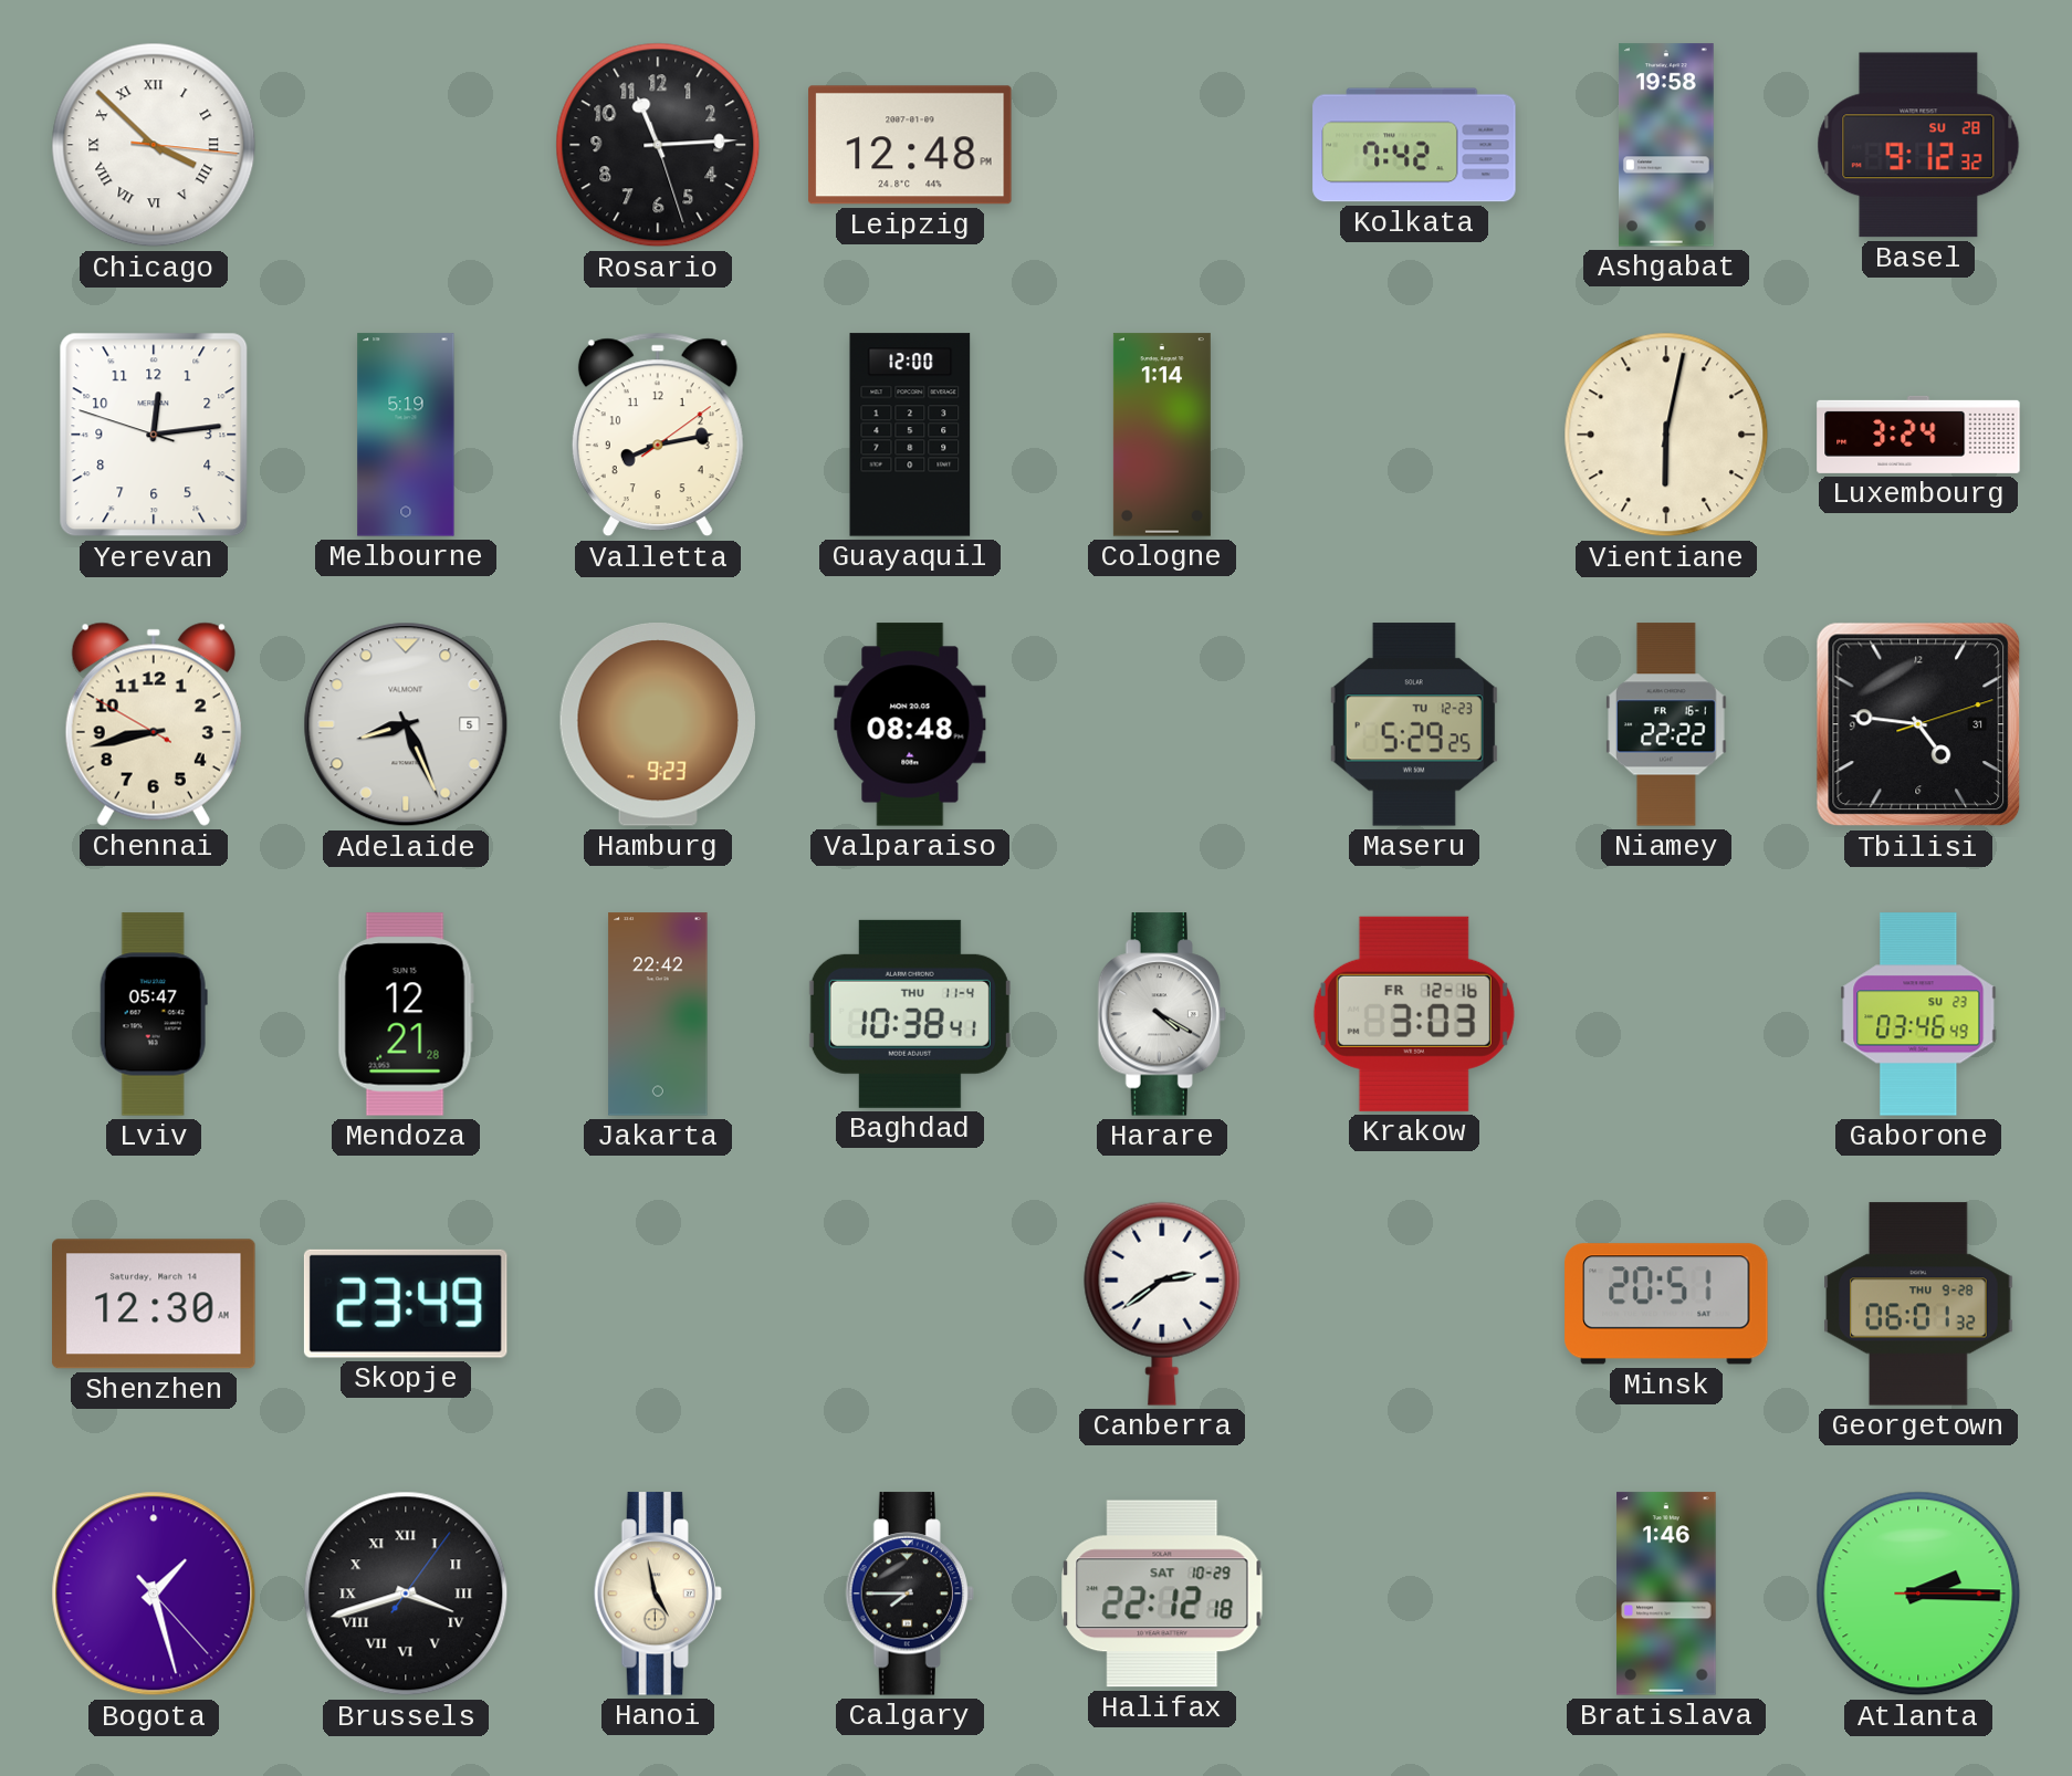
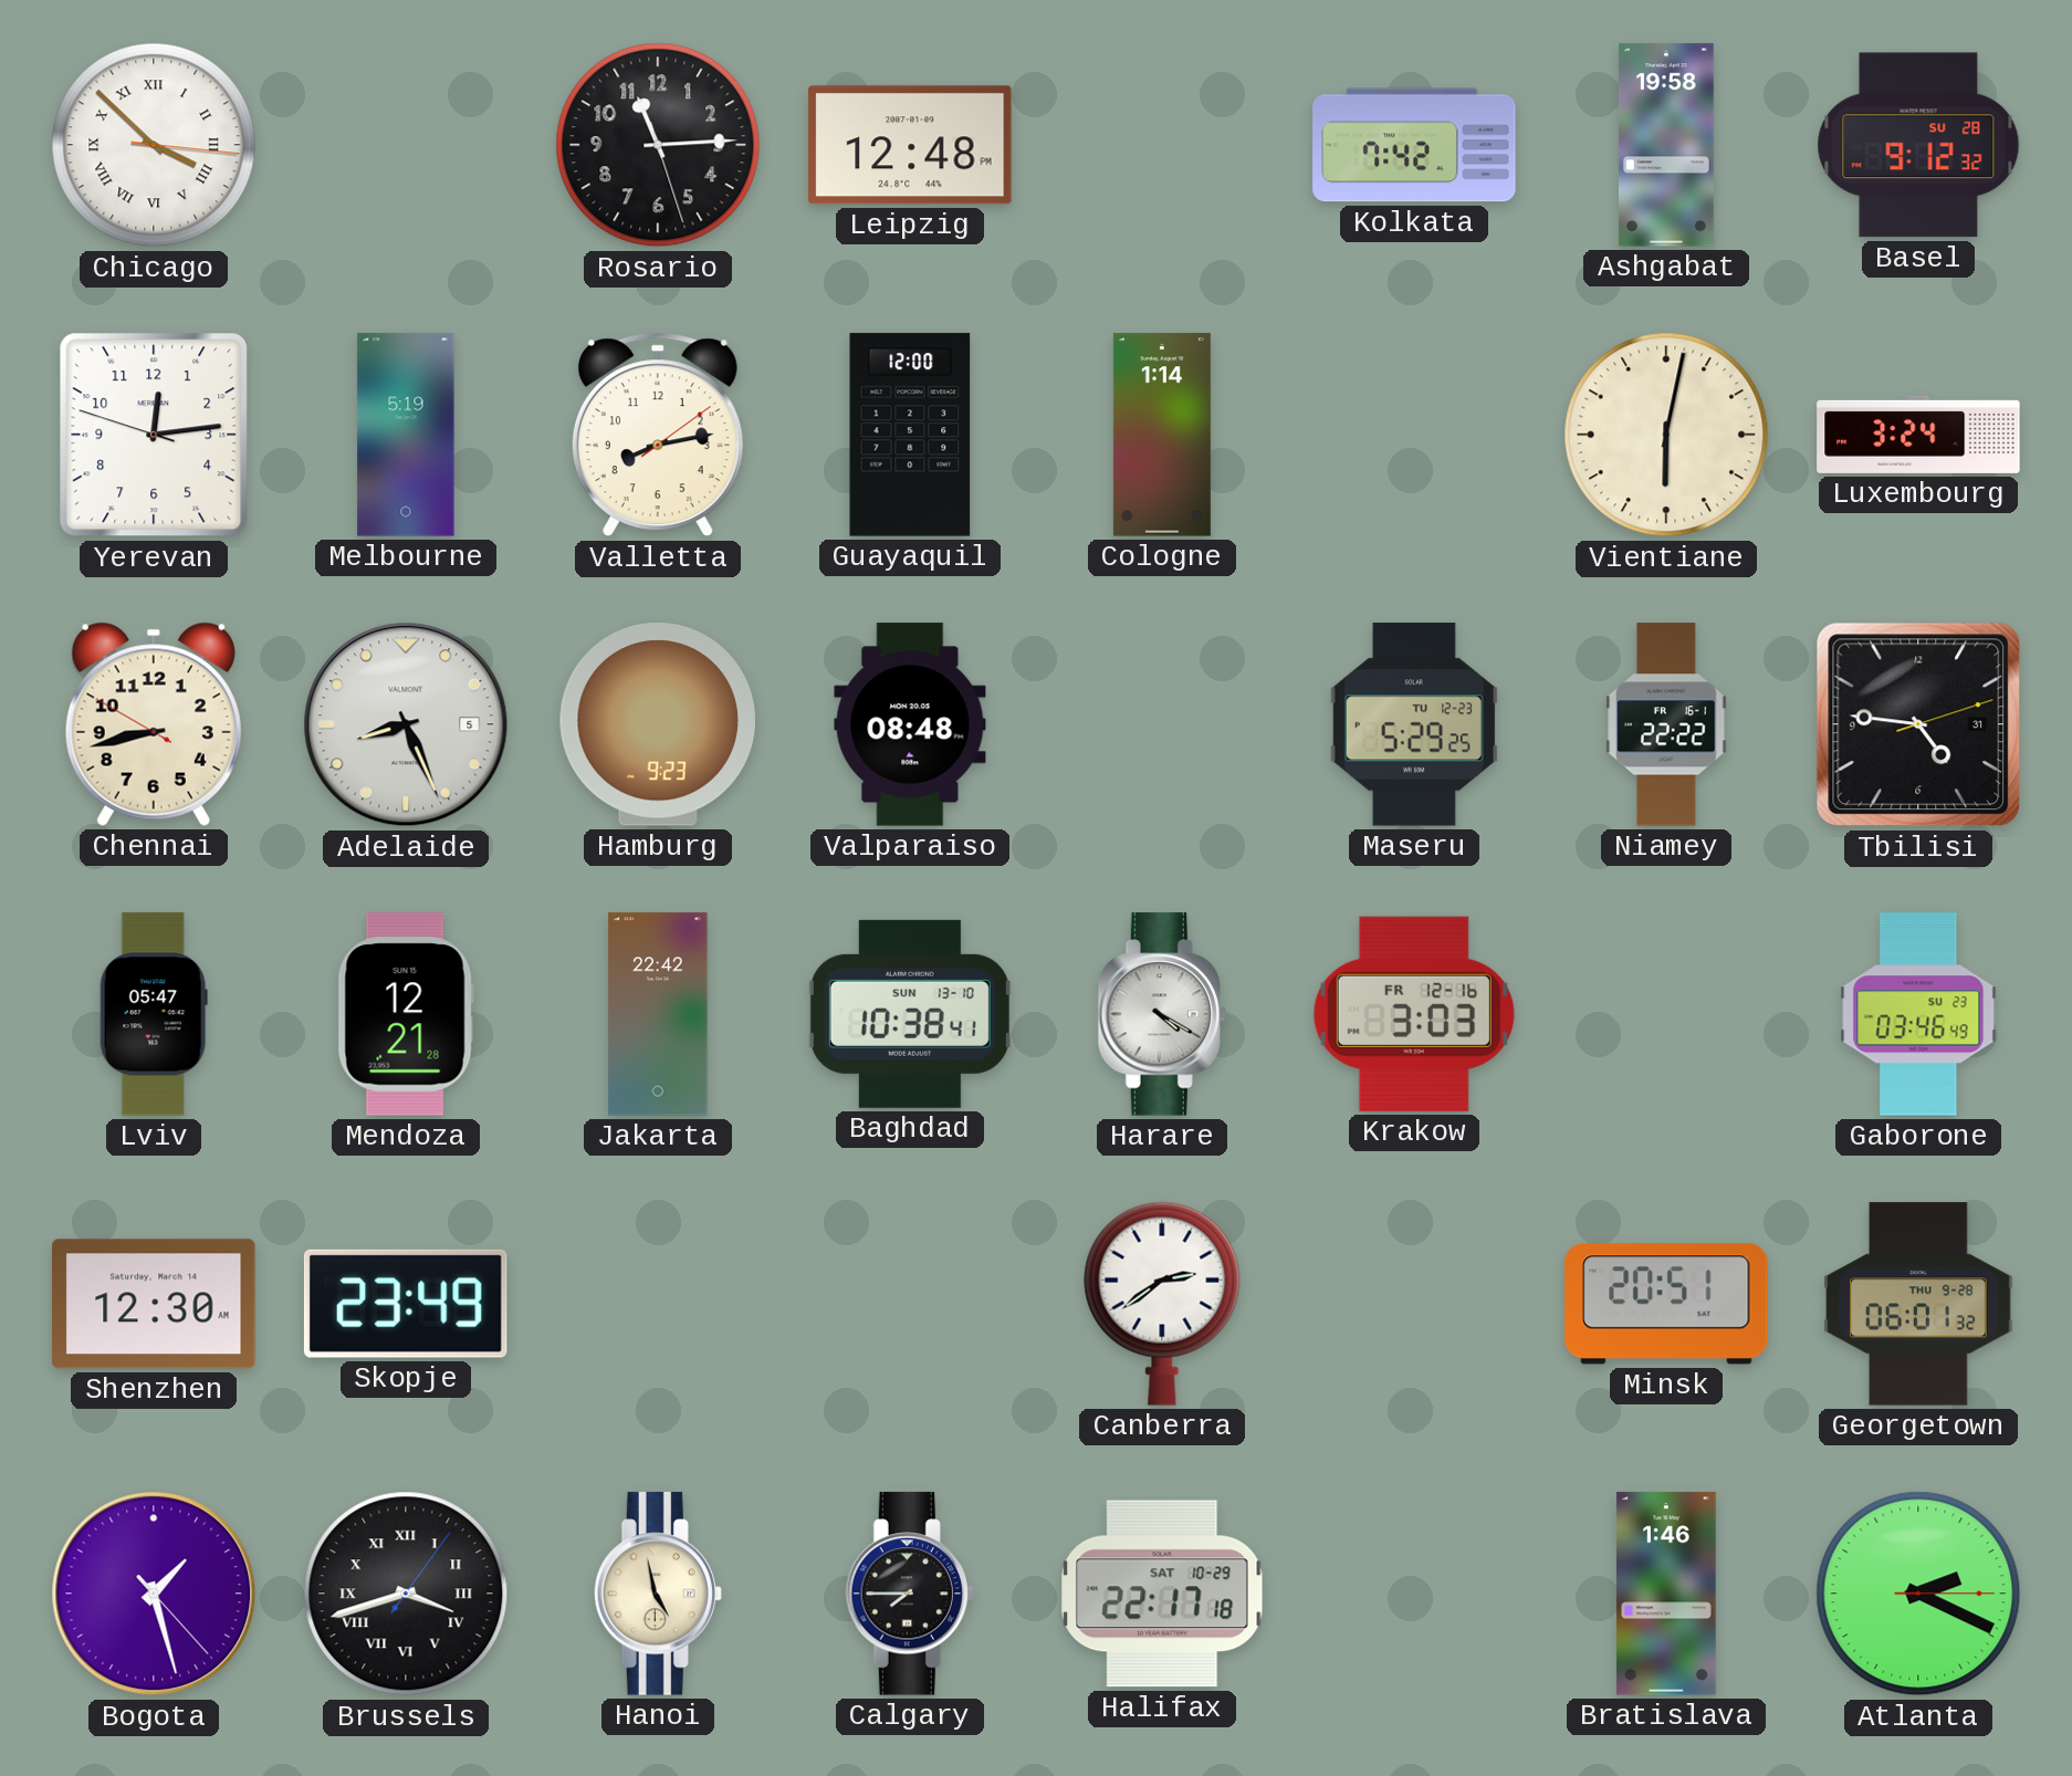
Baghdad date: THU 11-4 -> SUN 13-10 (910, 1014)
Halifax: 22:12 -> 22:17 (1162, 1594)
Atlanta: 2:15 -> 2:19 (1918, 1594)
